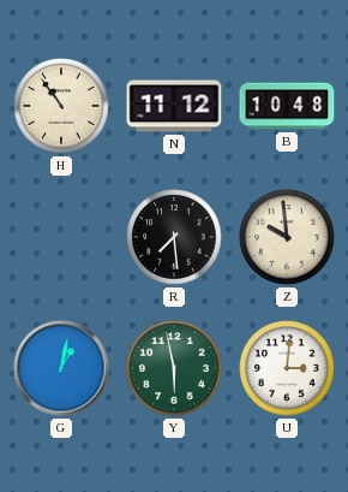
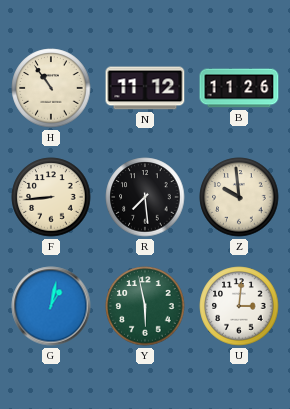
B: 10:48 -> 11:26 (239, 88)
F: none -> 8:44 (51, 197)
